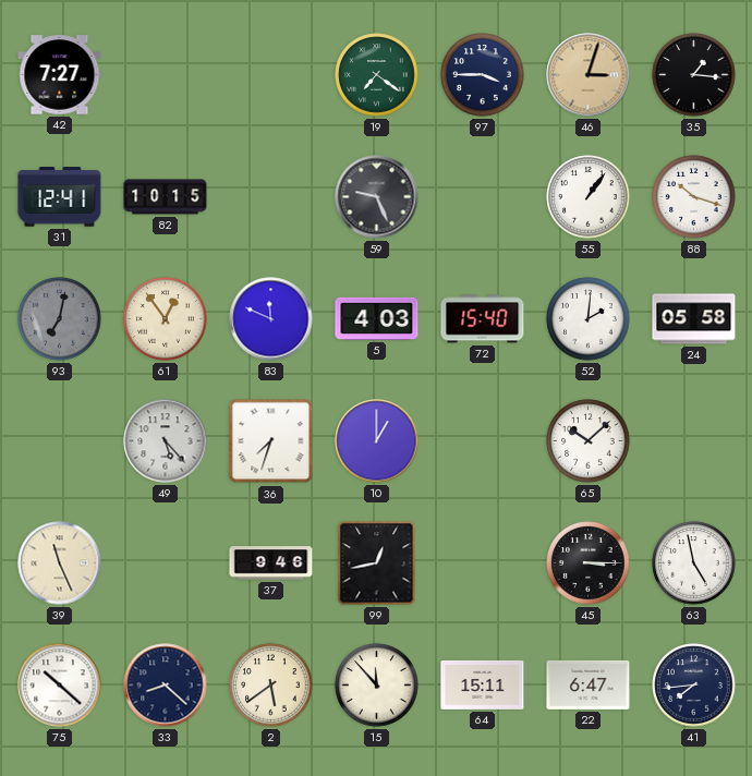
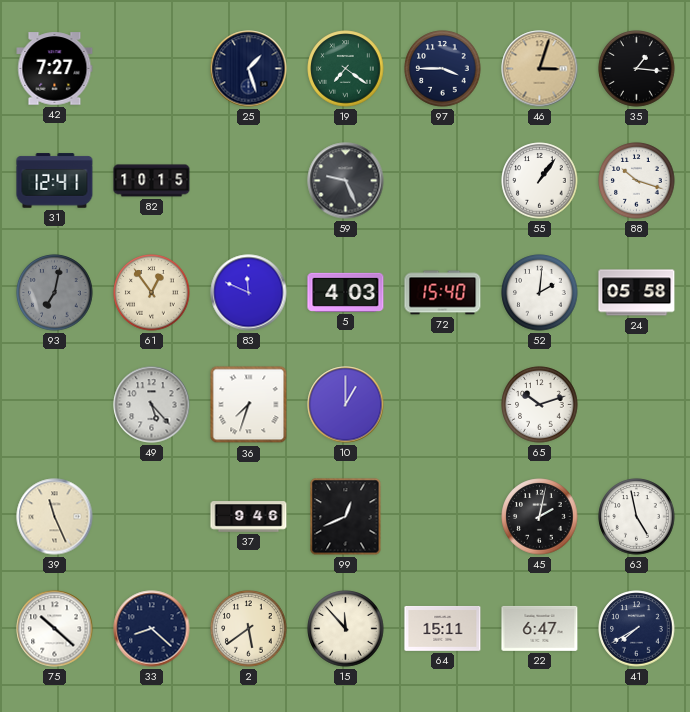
25: none -> 1:27 (249, 69)
65: 10:08 -> 10:12 (540, 405)
99: 12:43 -> 12:41 (346, 517)
45: 3:15 -> 2:02 (540, 517)
41: 7:44 -> 7:40 (637, 629)
